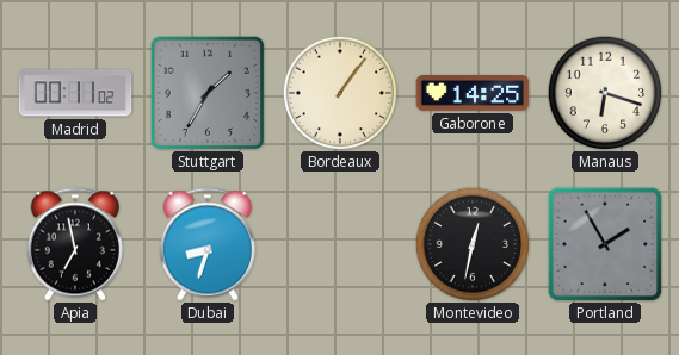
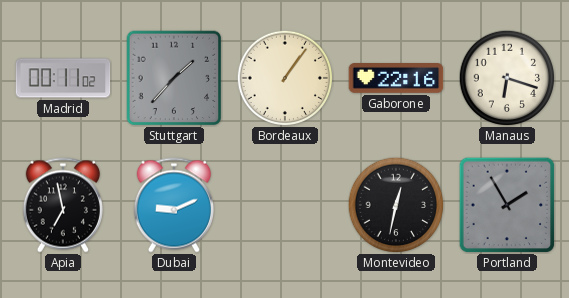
Stuttgart: 1:35 -> 1:37 (174, 78)
Gaborone: 14:25 -> 22:16 (396, 79)
Dubai: 8:33 -> 9:11 (174, 205)
